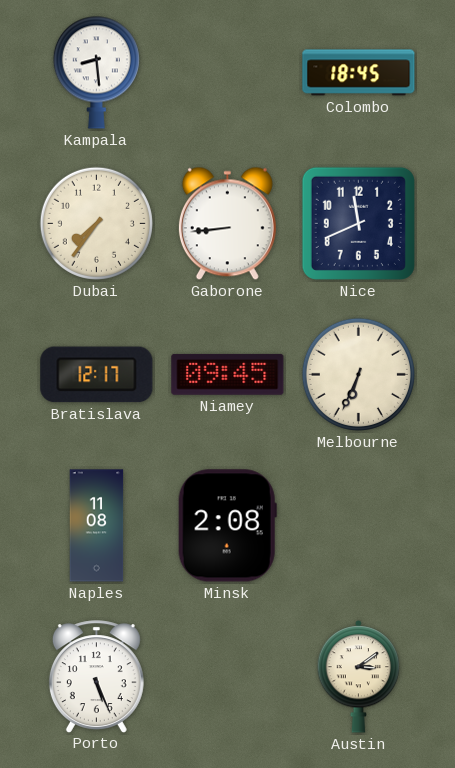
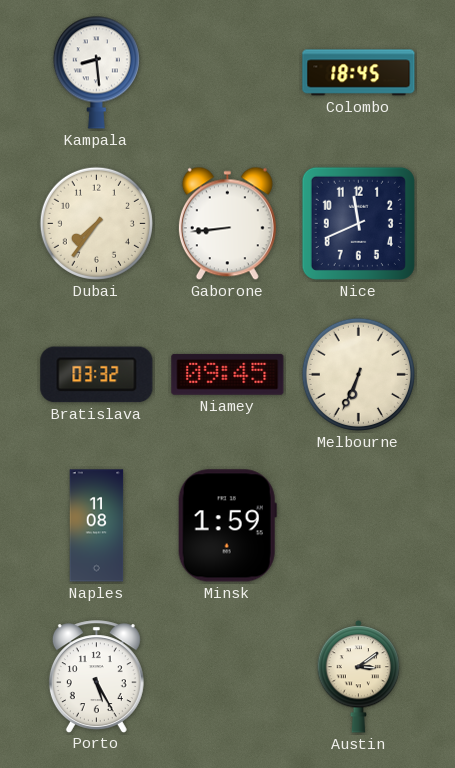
Bratislava: 12:17 -> 03:32 (97, 375)
Minsk: 2:08 -> 1:59 (227, 526)
Porto: 5:26 -> 5:25 (96, 676)
